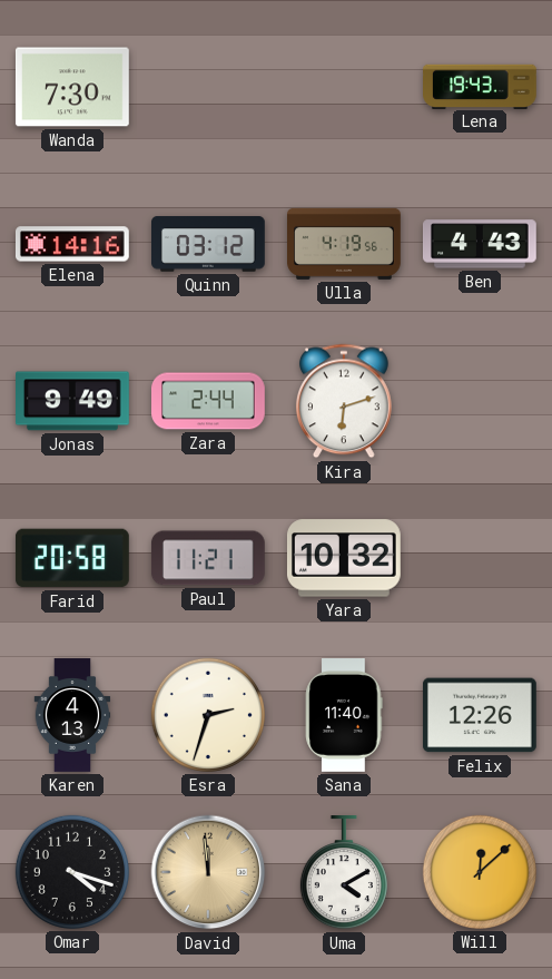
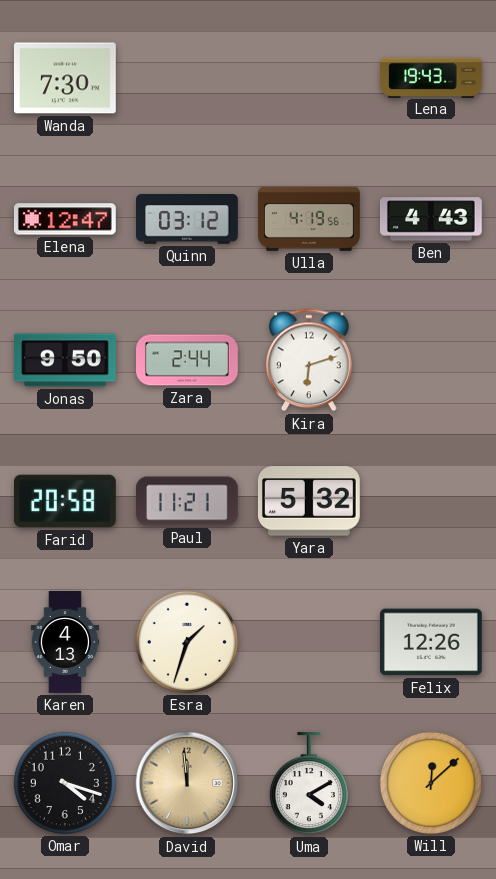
Elena: 14:16 -> 12:47 (65, 219)
Jonas: 9:49 -> 9:50 (66, 360)
Yara: 10:32 -> 5:32 (309, 501)
Esra: 2:33 -> 1:33 (187, 642)
Sana: 11:40 -> none (344, 716)
